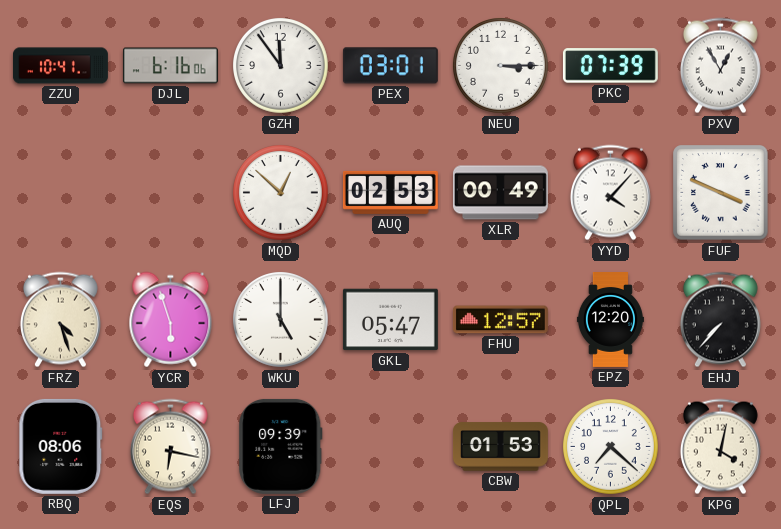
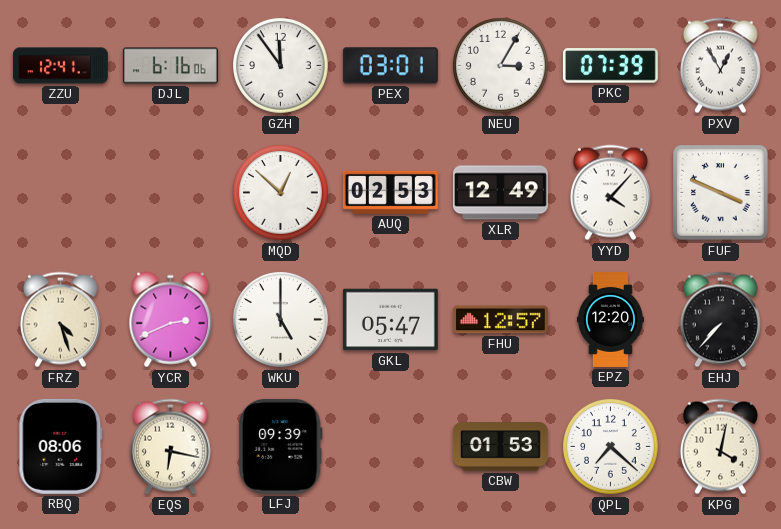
ZZU: 10:41 -> 12:41 (61, 66)
NEU: 3:15 -> 3:05 (501, 66)
XLR: 00:49 -> 12:49 (500, 193)
YCR: 5:57 -> 2:41 (171, 320)
